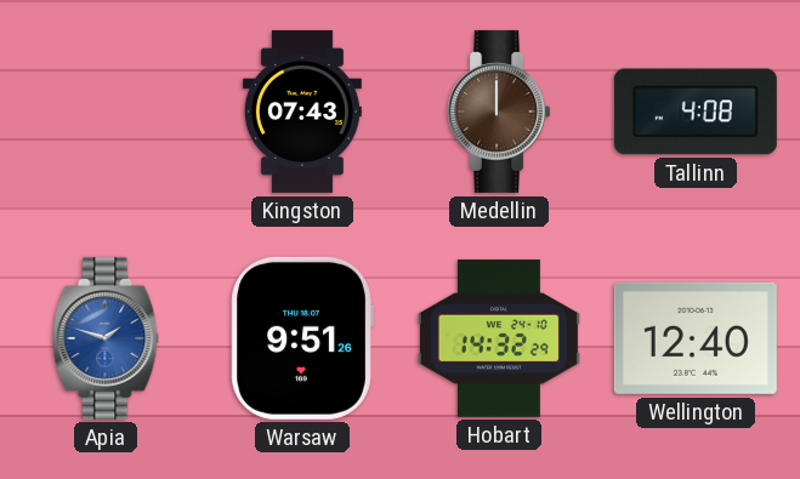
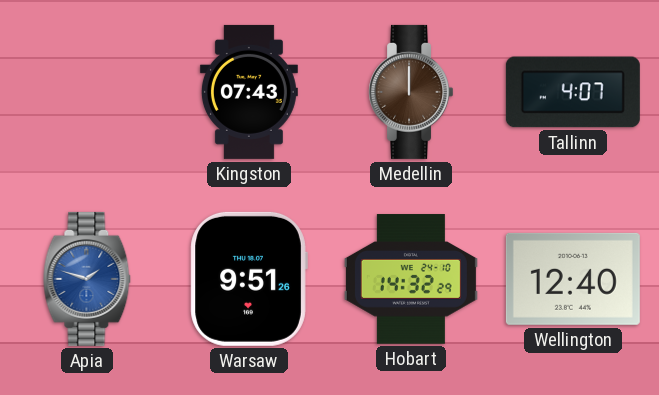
Tallinn: 4:08 -> 4:07 (573, 92)
